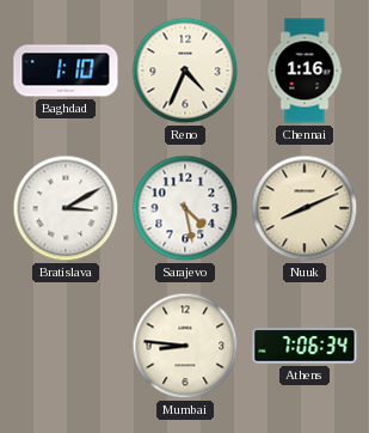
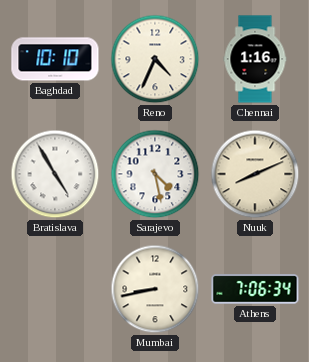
Baghdad: 1:10 -> 10:10 (55, 59)
Bratislava: 3:10 -> 4:55 (55, 174)
Mumbai: 8:46 -> 8:43 (155, 289)
